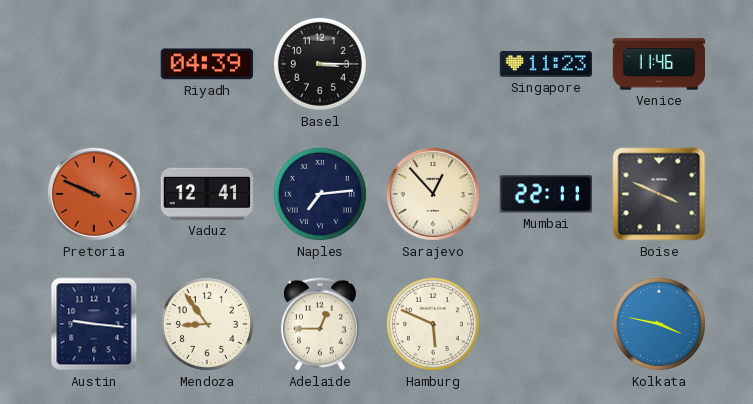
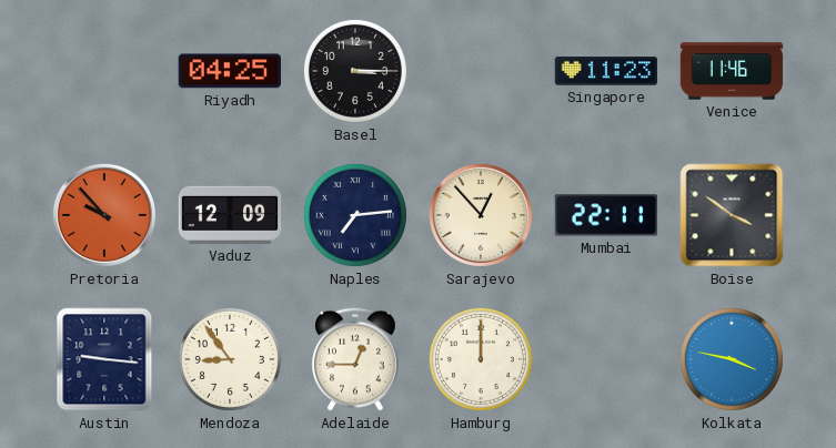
Riyadh: 04:39 -> 04:25 (229, 71)
Pretoria: 9:49 -> 9:53 (104, 215)
Vaduz: 12:41 -> 12:09 (230, 215)
Boise: 3:49 -> 3:51 (732, 215)
Hamburg: 5:49 -> 12:00 (481, 359)
